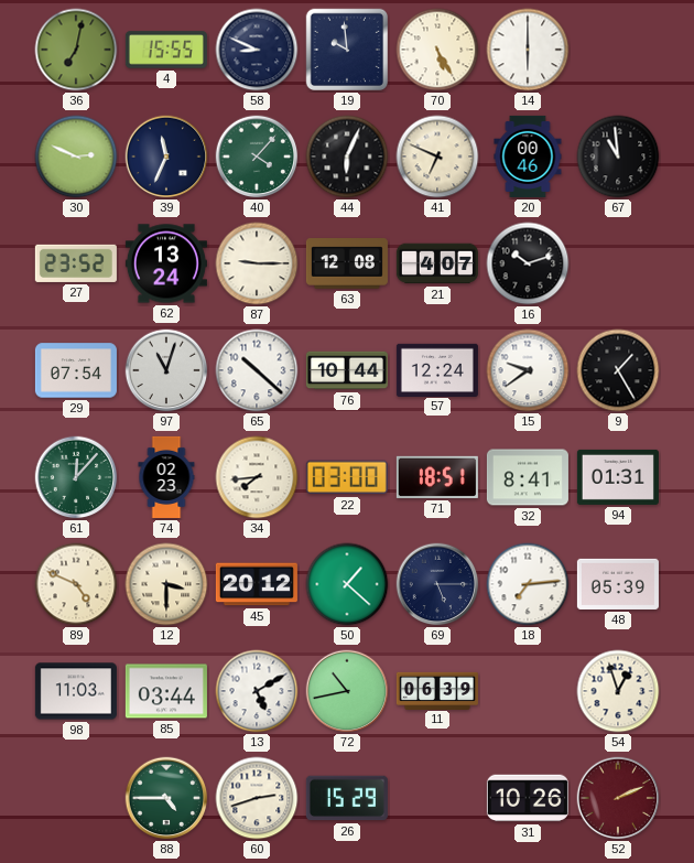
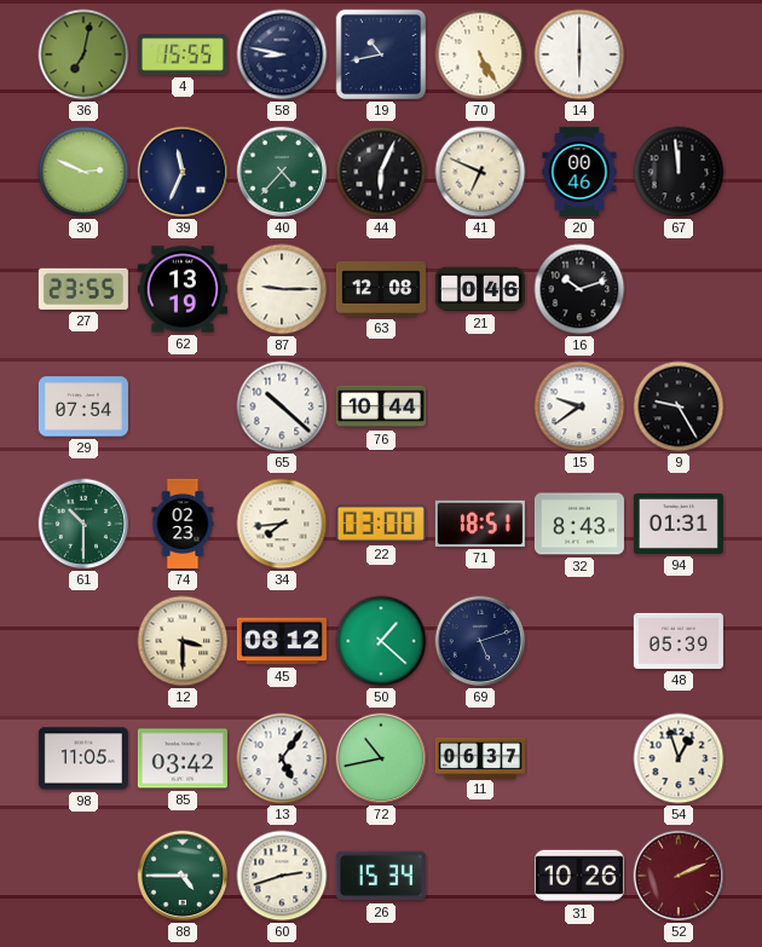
58: 8:49 -> 8:47 (282, 54)
19: 9:59 -> 10:43 (381, 54)
40: 4:07 -> 4:37 (282, 172)
67: 10:59 -> 11:59 (679, 172)
27: 23:52 -> 23:55 (83, 289)
62: 13:24 -> 13:19 (183, 289)
21: 4:07 -> 0:46 (480, 289)
97: 11:03 -> none (166, 370)
57: 12:24 -> none (437, 369)
9: 1:25 -> 9:25 (679, 406)
61: 12:07 -> 10:30 (83, 524)
32: 8:41 -> 8:43 (579, 524)
89: 4:49 -> none (76, 584)
45: 20:12 -> 08:12 (282, 641)
69: 5:15 -> 5:12 (480, 641)
18: 7:14 -> none (528, 584)
98: 11:03 -> 11:05 (83, 758)
85: 03:44 -> 03:42 (183, 758)
13: 5:10 -> 5:06 (282, 758)
11: 06:39 -> 06:37 (480, 757)
26: 15:29 -> 15:34 (381, 876)
